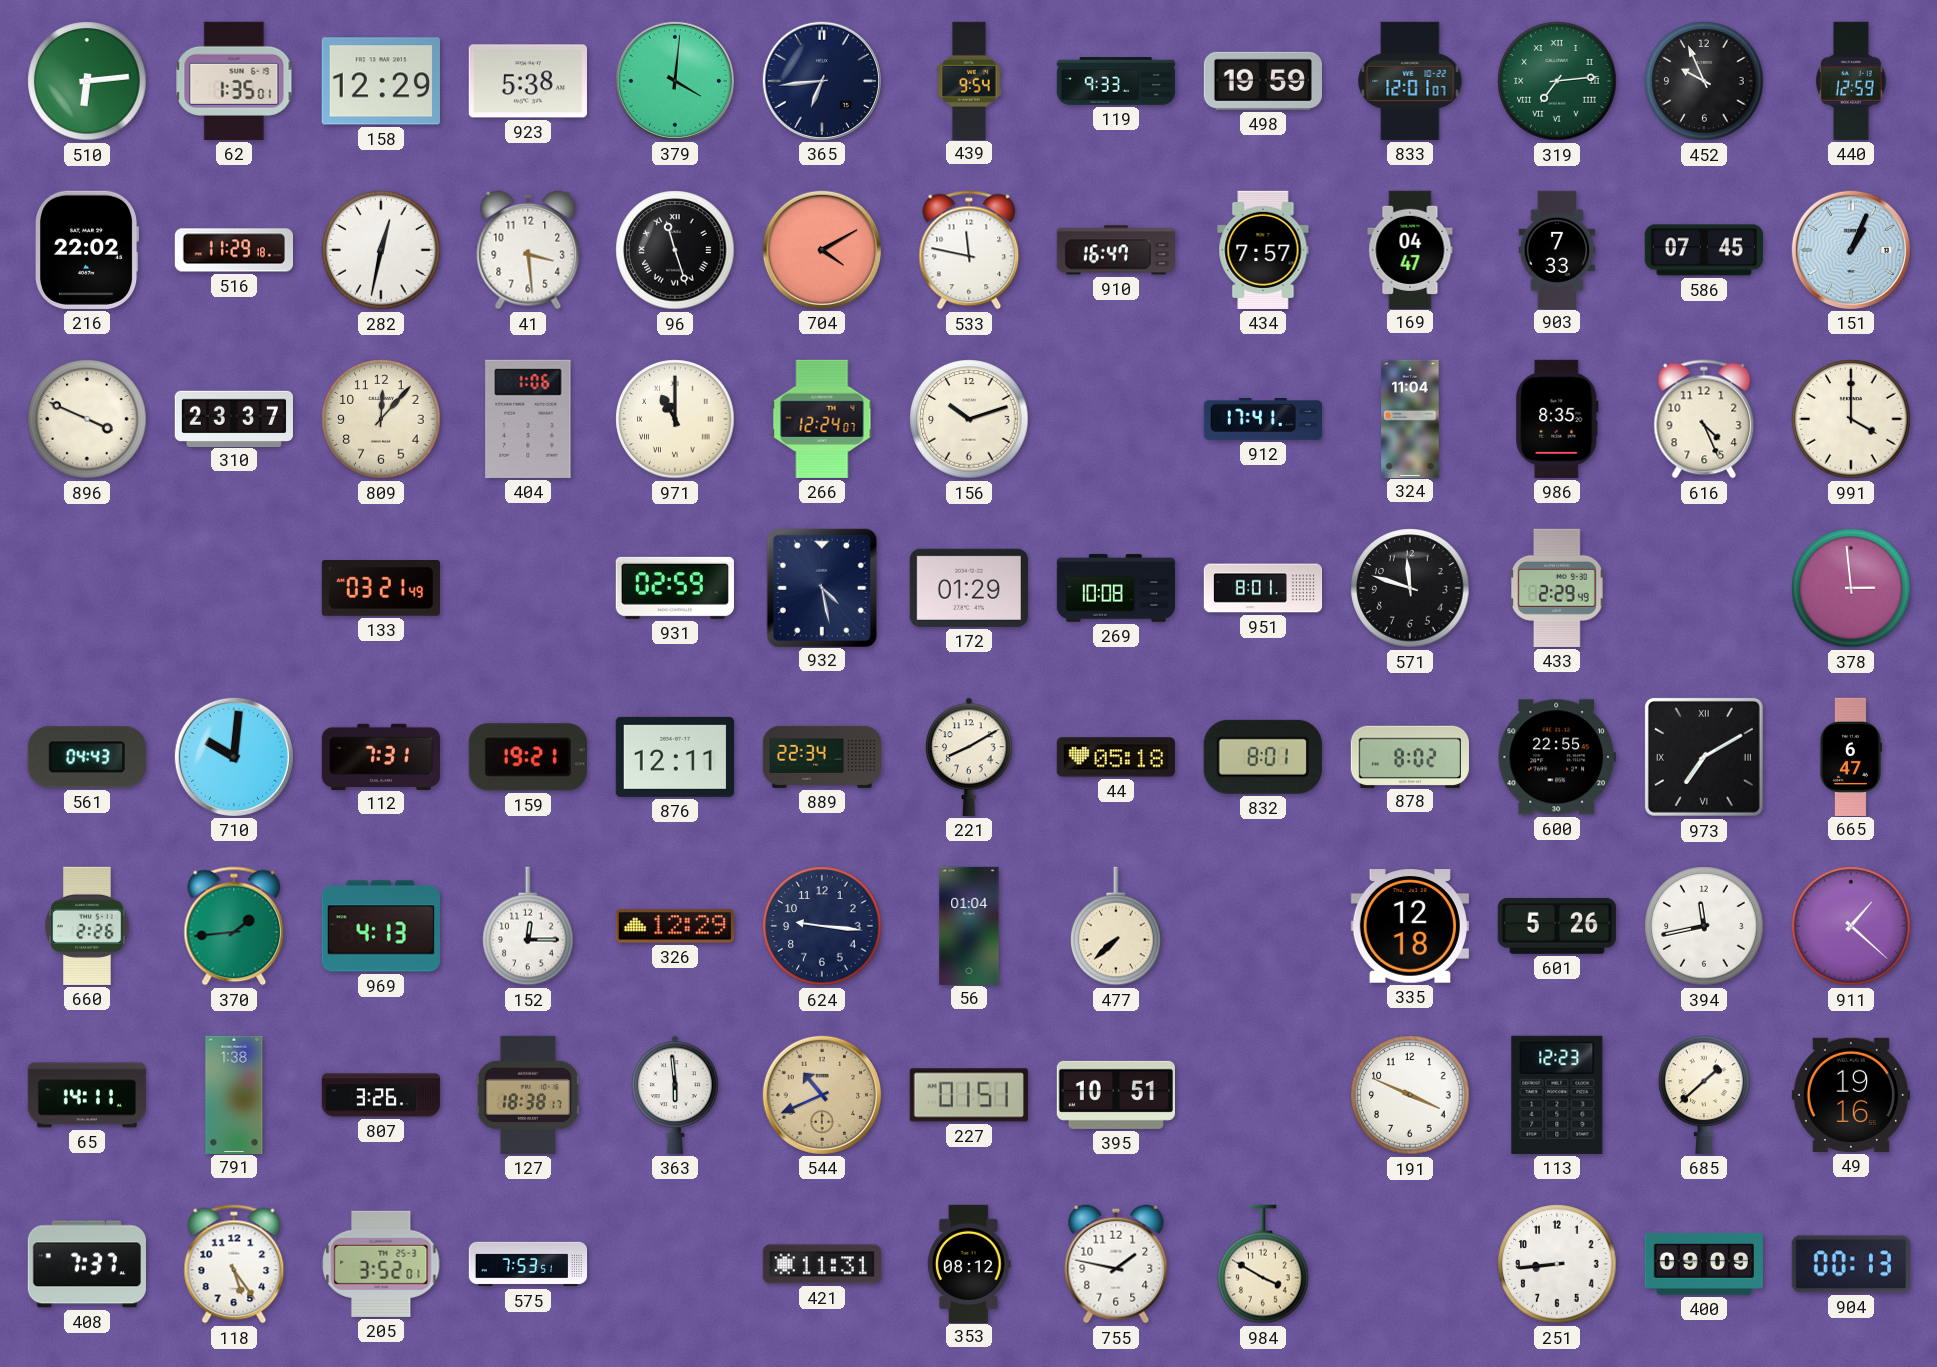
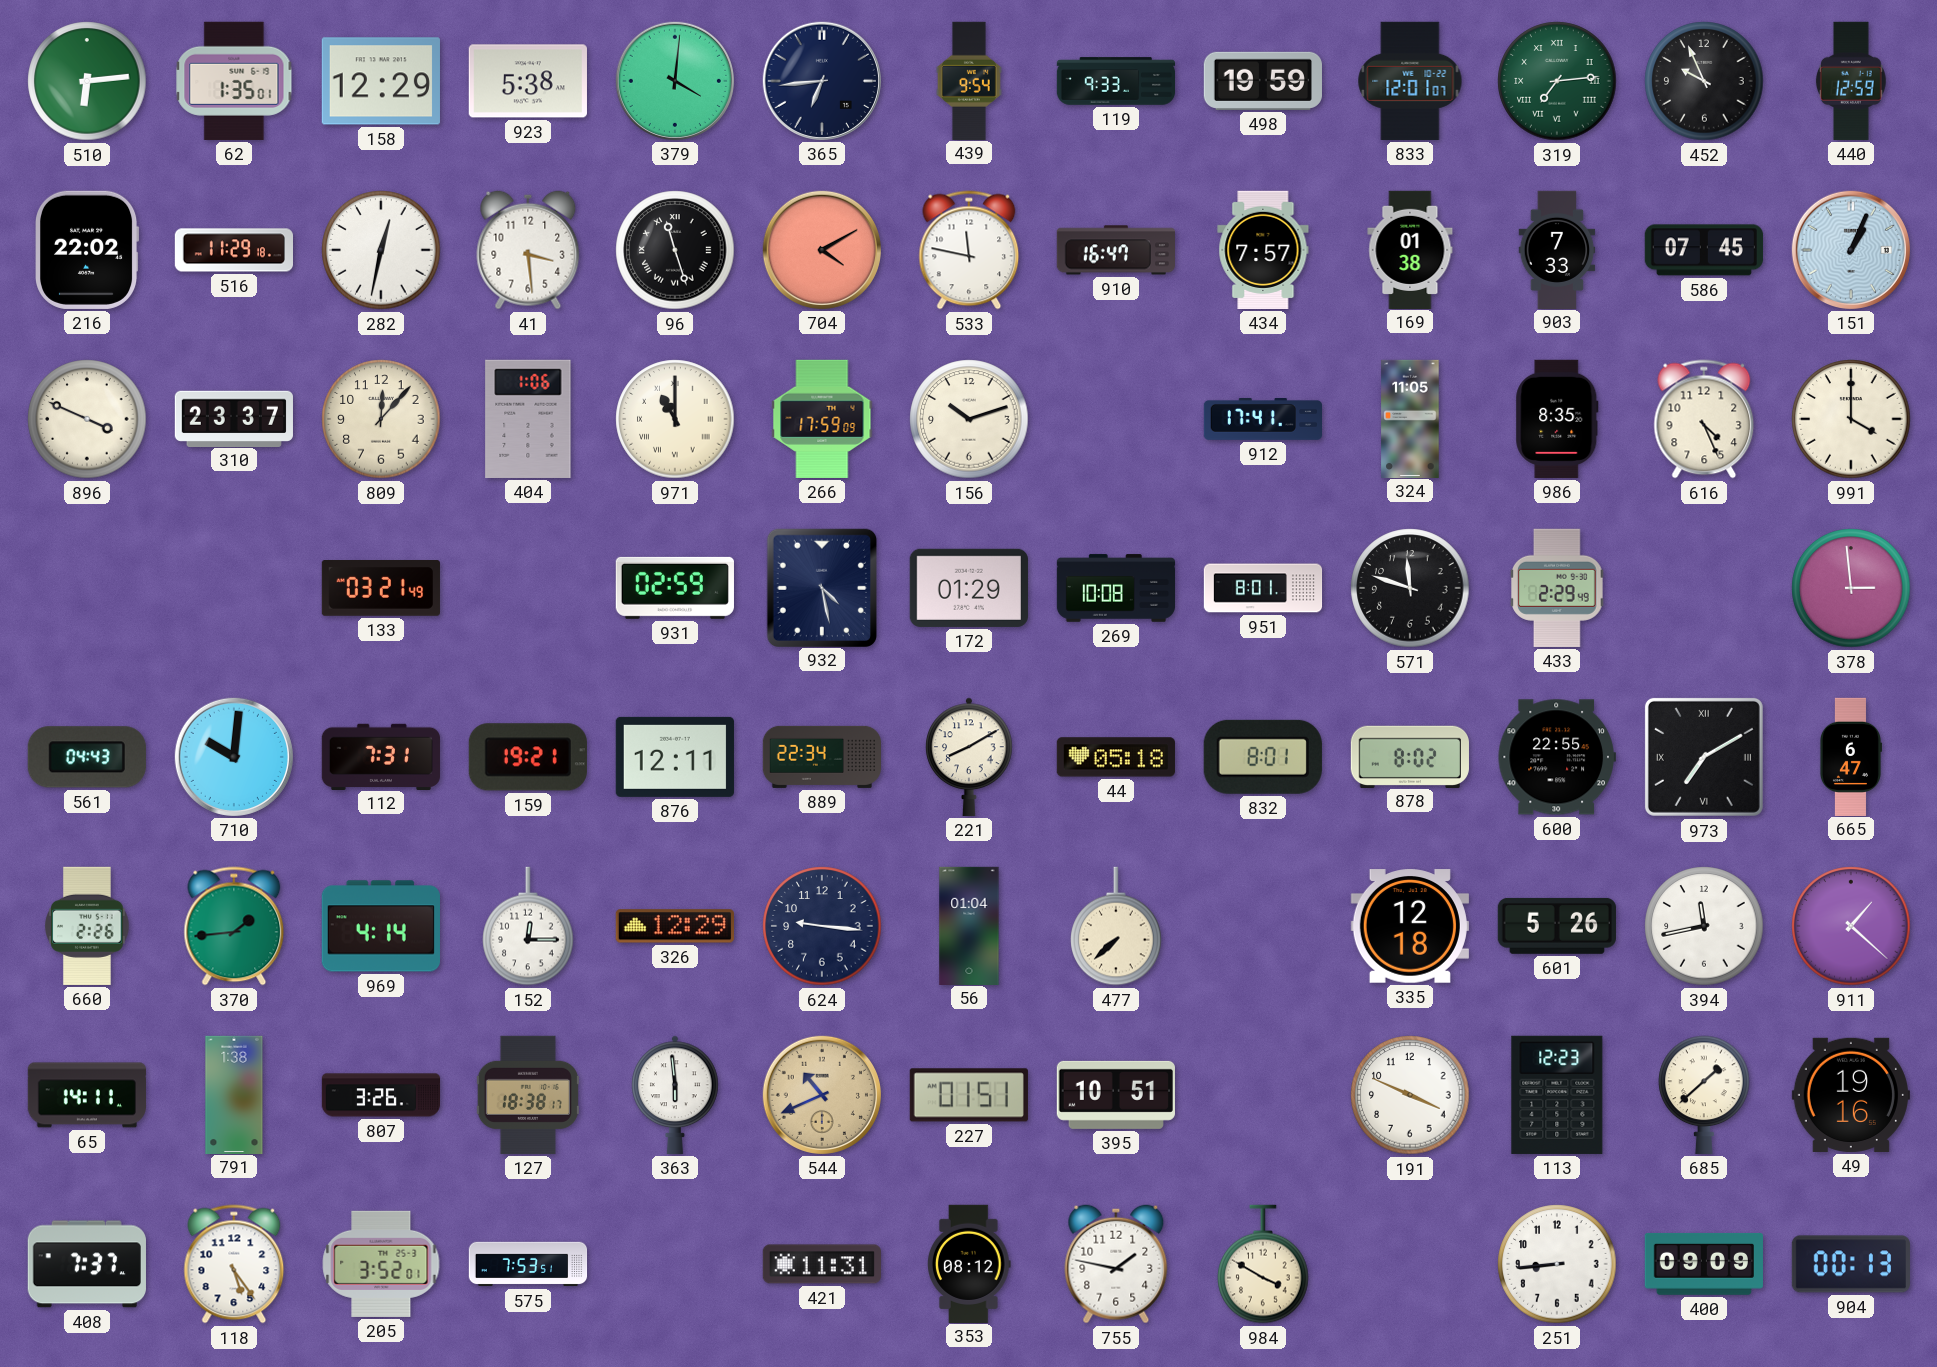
169: 04:47 -> 01:38 (1410, 249)
266: 12:24 -> 17:59 (822, 419)
324: 11:04 -> 11:05 (1410, 418)
969: 4:13 -> 4:14 (381, 926)
